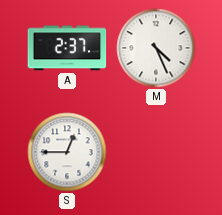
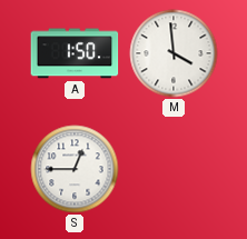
A: 2:37 -> 1:50 (75, 53)
M: 4:26 -> 3:59 (174, 53)
